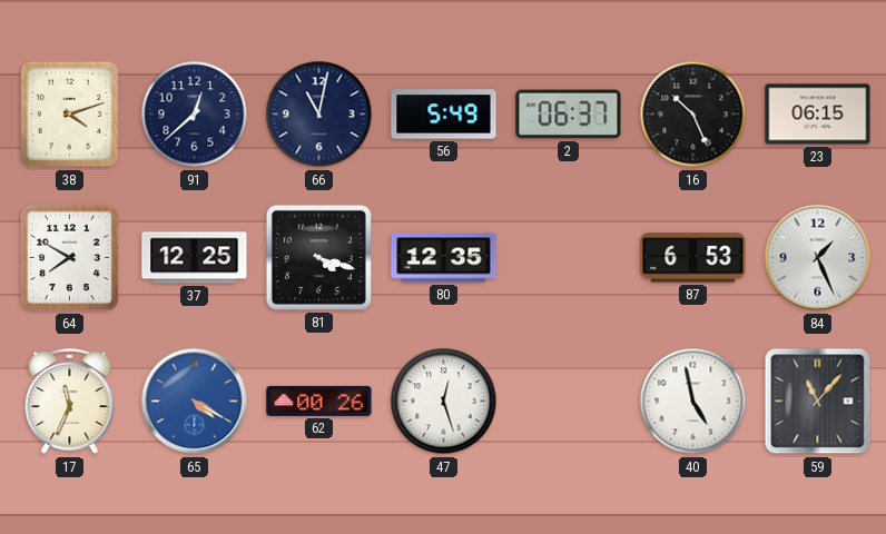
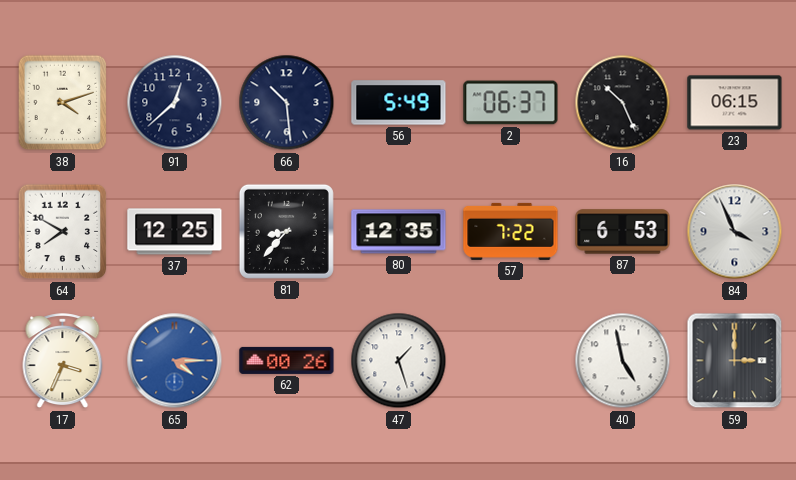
66: 11:02 -> 10:29 (287, 103)
81: 4:18 -> 8:37 (286, 231)
57: none -> 7:22 (511, 231)
84: 1:26 -> 3:56 (735, 232)
17: 11:34 -> 3:34 (63, 361)
65: 4:20 -> 4:15 (175, 361)
47: 12:27 -> 1:27 (399, 361)
59: 11:07 -> 3:00 (735, 361)
